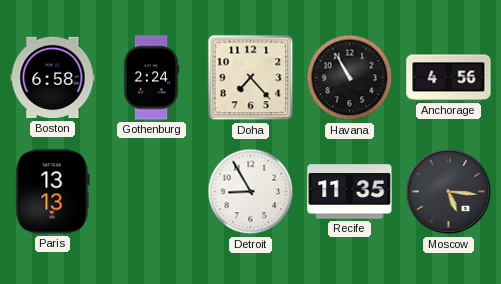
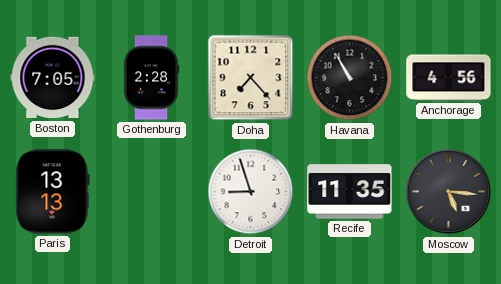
Boston: 6:58 -> 7:05 (53, 78)
Gothenburg: 2:24 -> 2:28 (151, 78)
Detroit: 8:55 -> 8:57 (251, 192)
